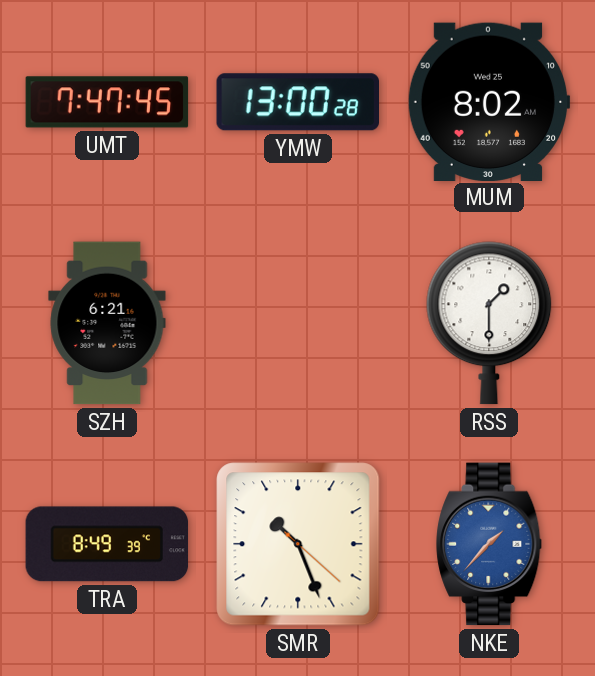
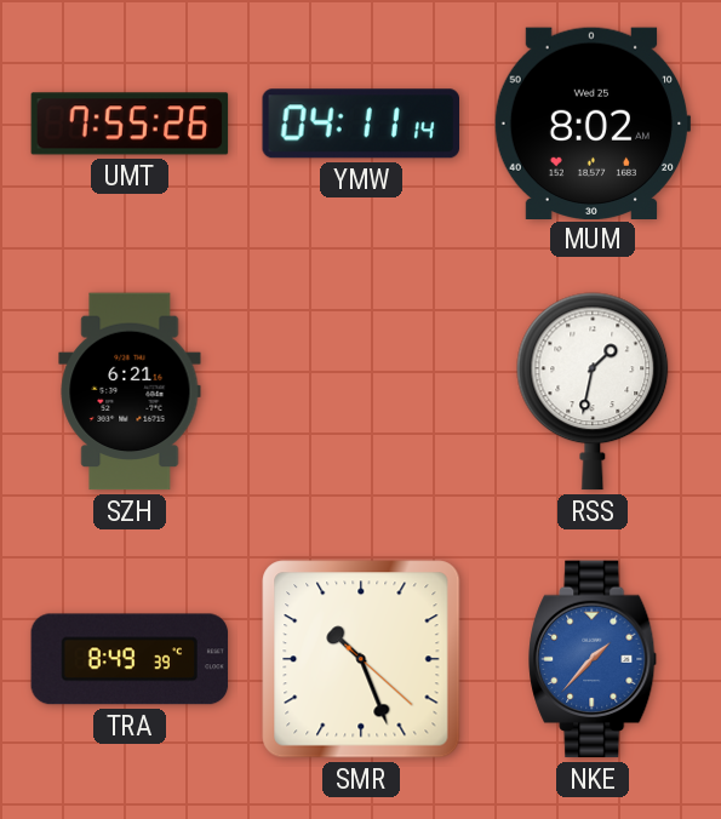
UMT: 7:47 -> 7:55 (130, 124)
YMW: 13:00 -> 04:11 (360, 124)
RSS: 1:30 -> 1:32 (593, 391)
